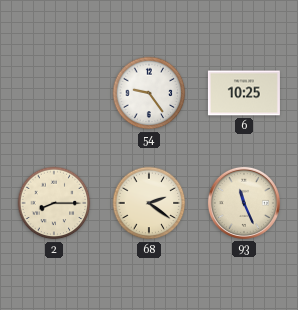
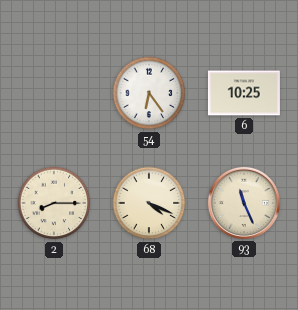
54: 9:24 -> 6:24 (149, 93)
68: 2:21 -> 4:19 (149, 203)
